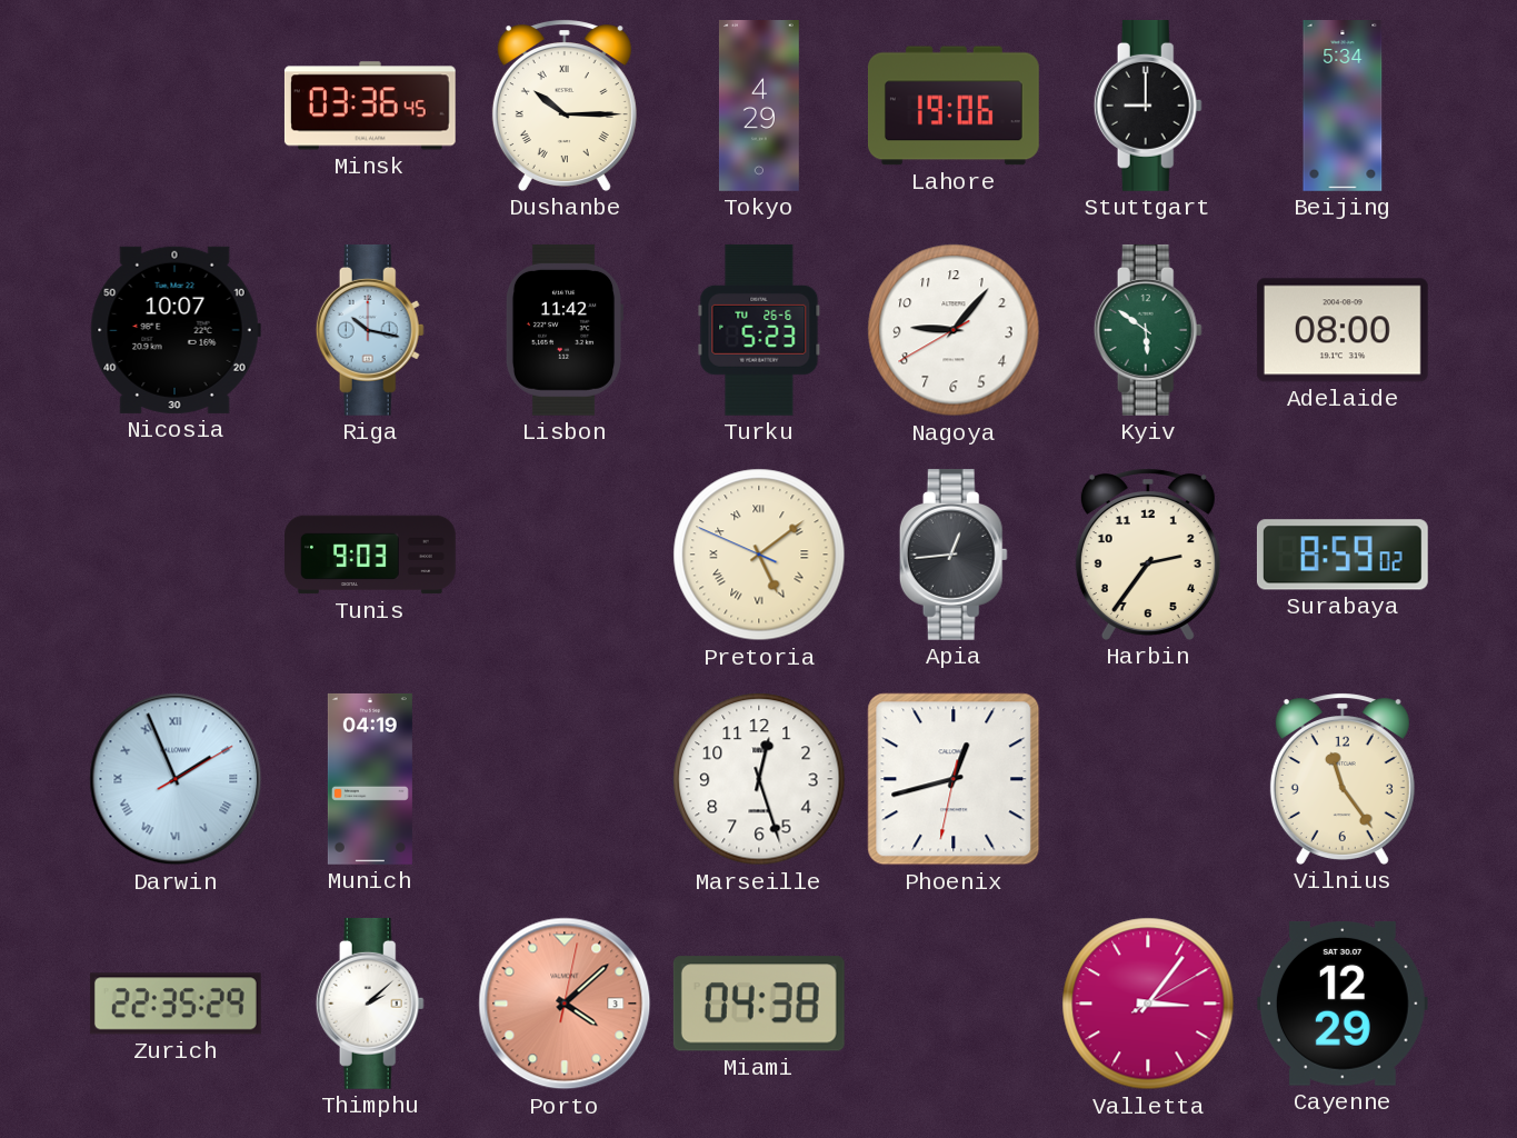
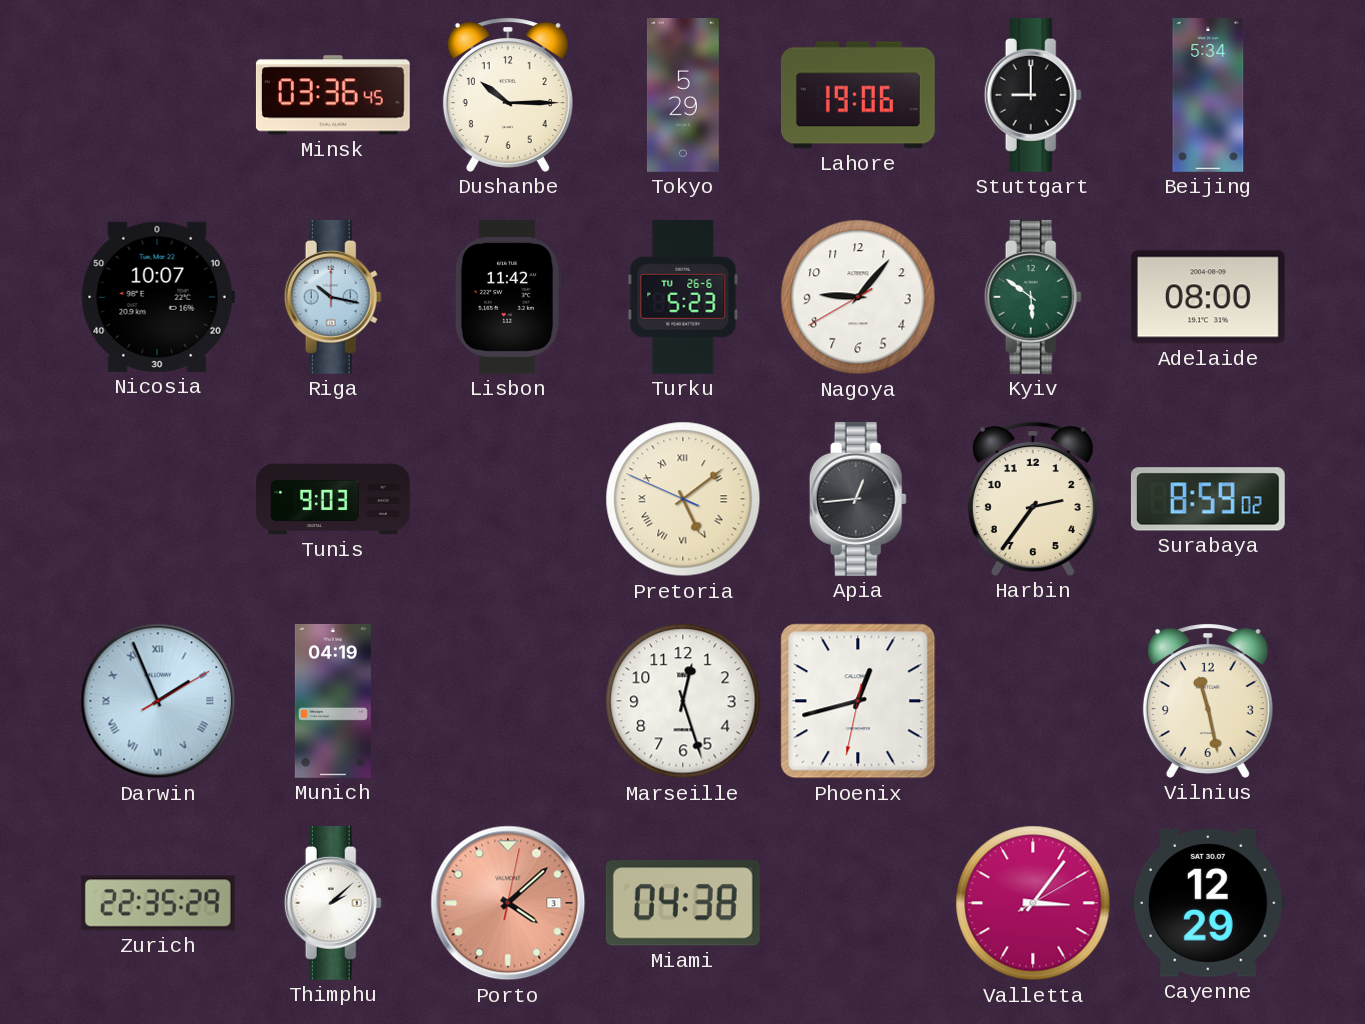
Dushanbe numerals: Roman -> Arabic (508, 95)
Tokyo: 4:29 -> 5:29 (683, 96)
Vilnius: 11:24 -> 11:28 (1208, 701)
